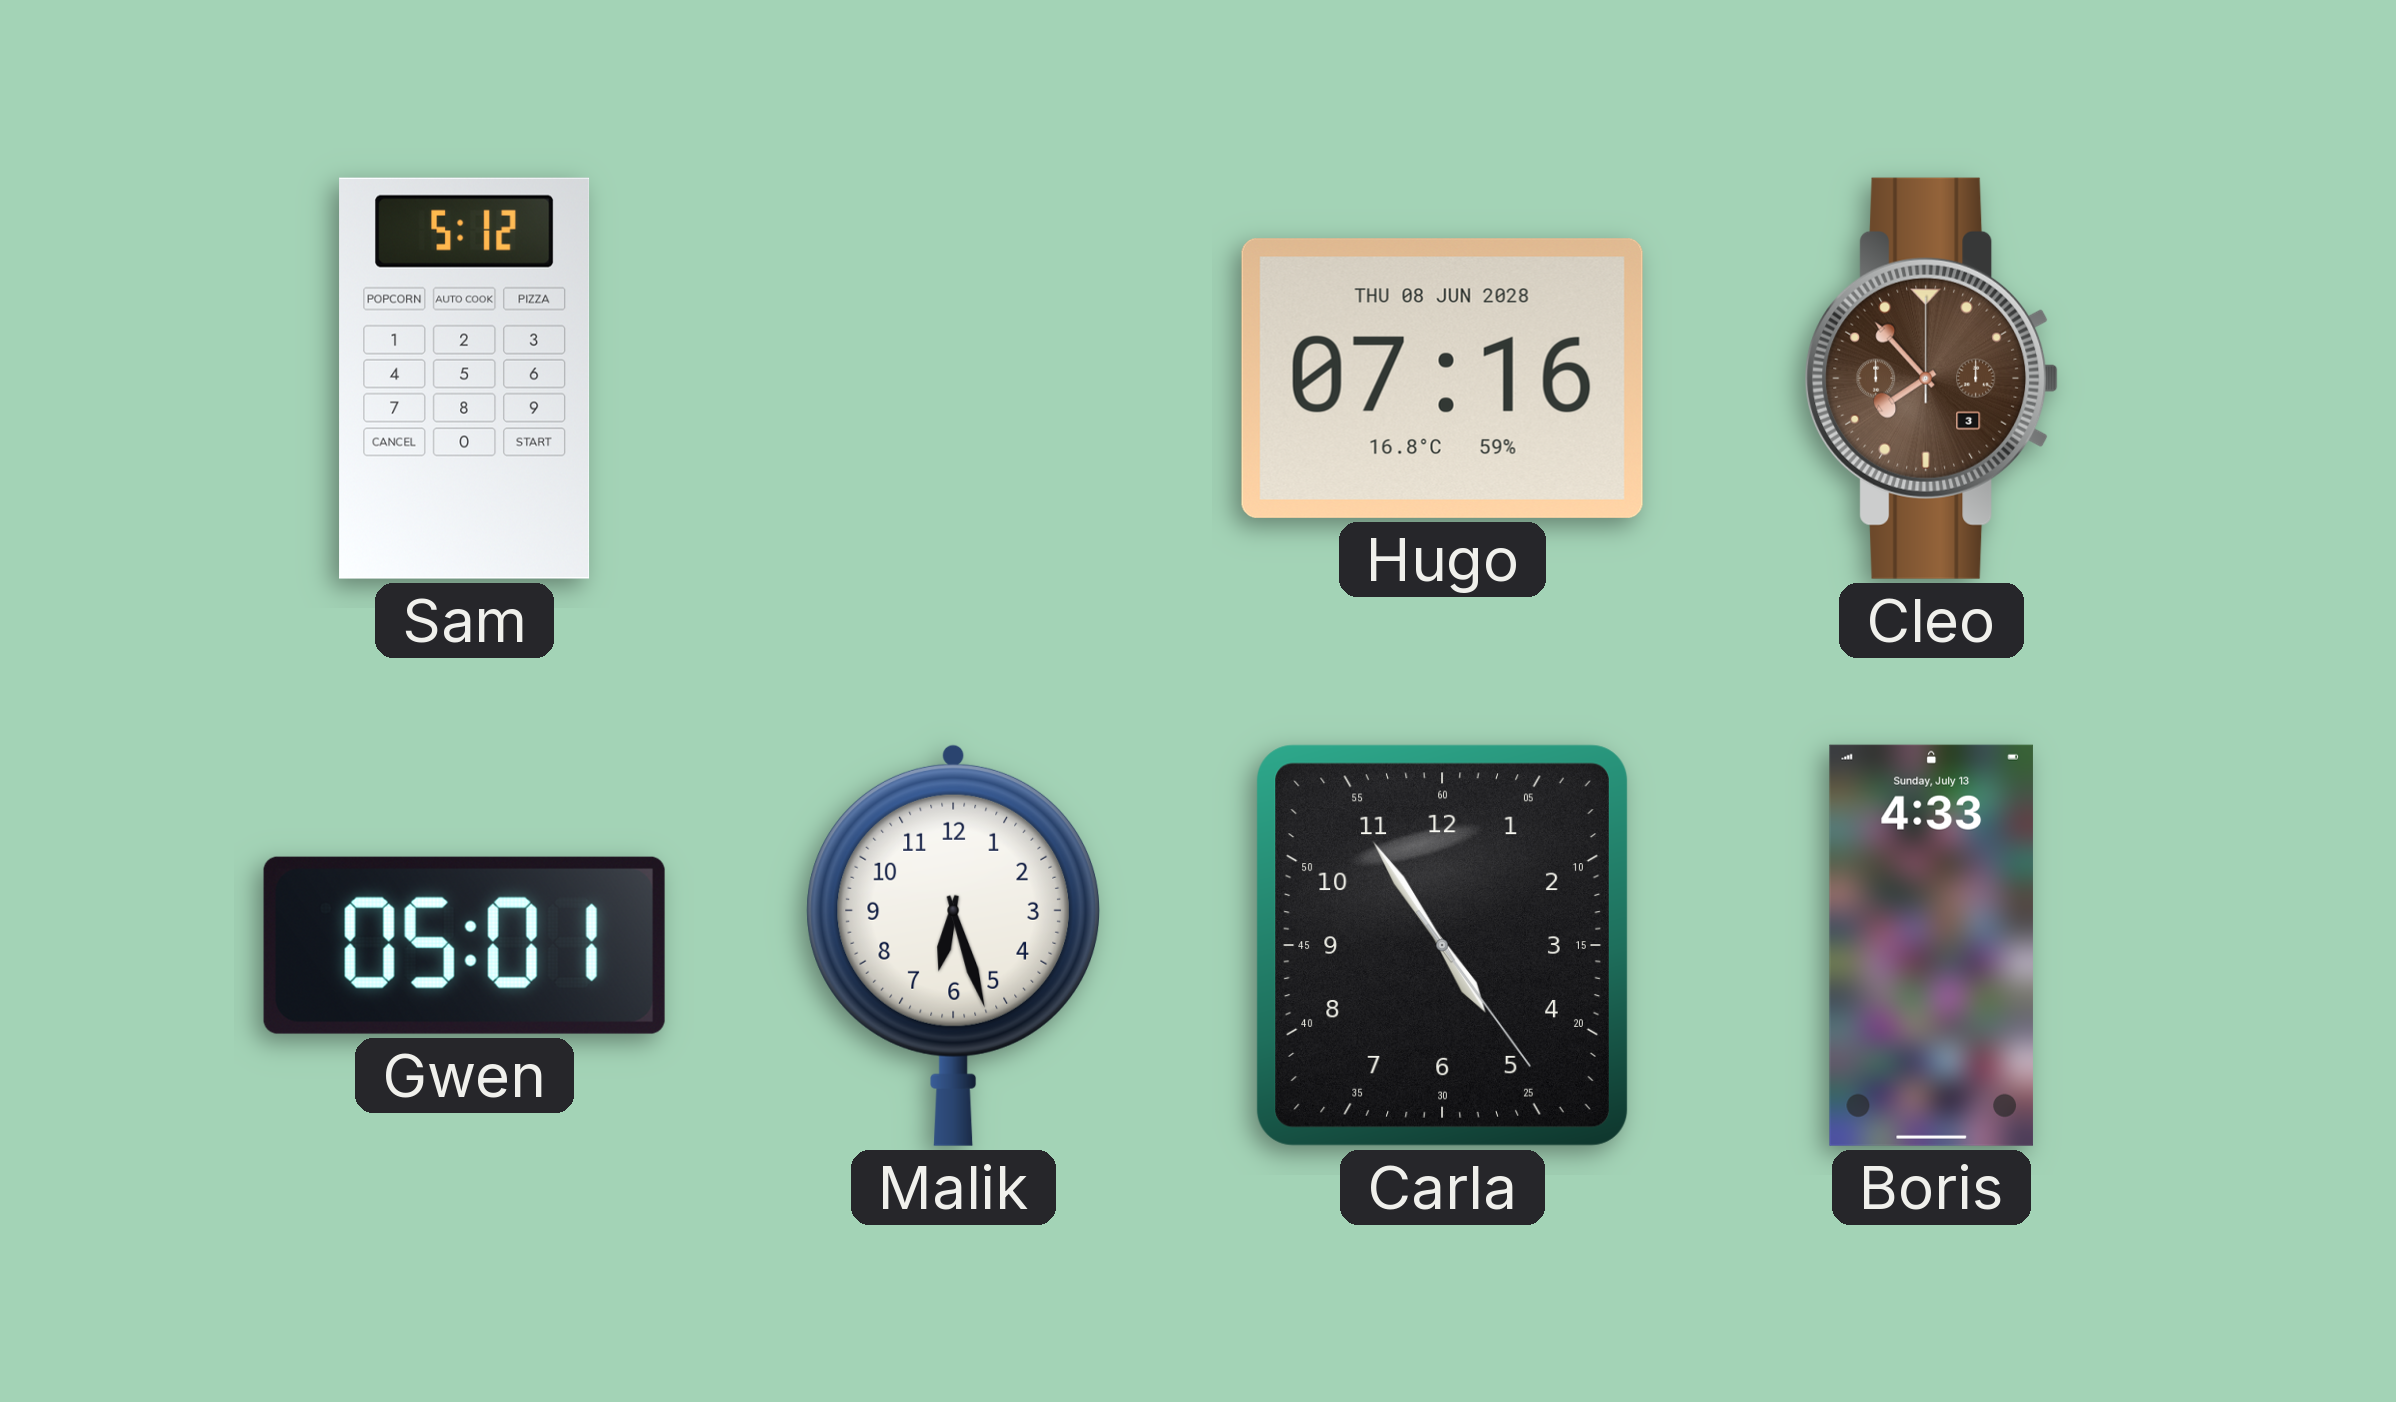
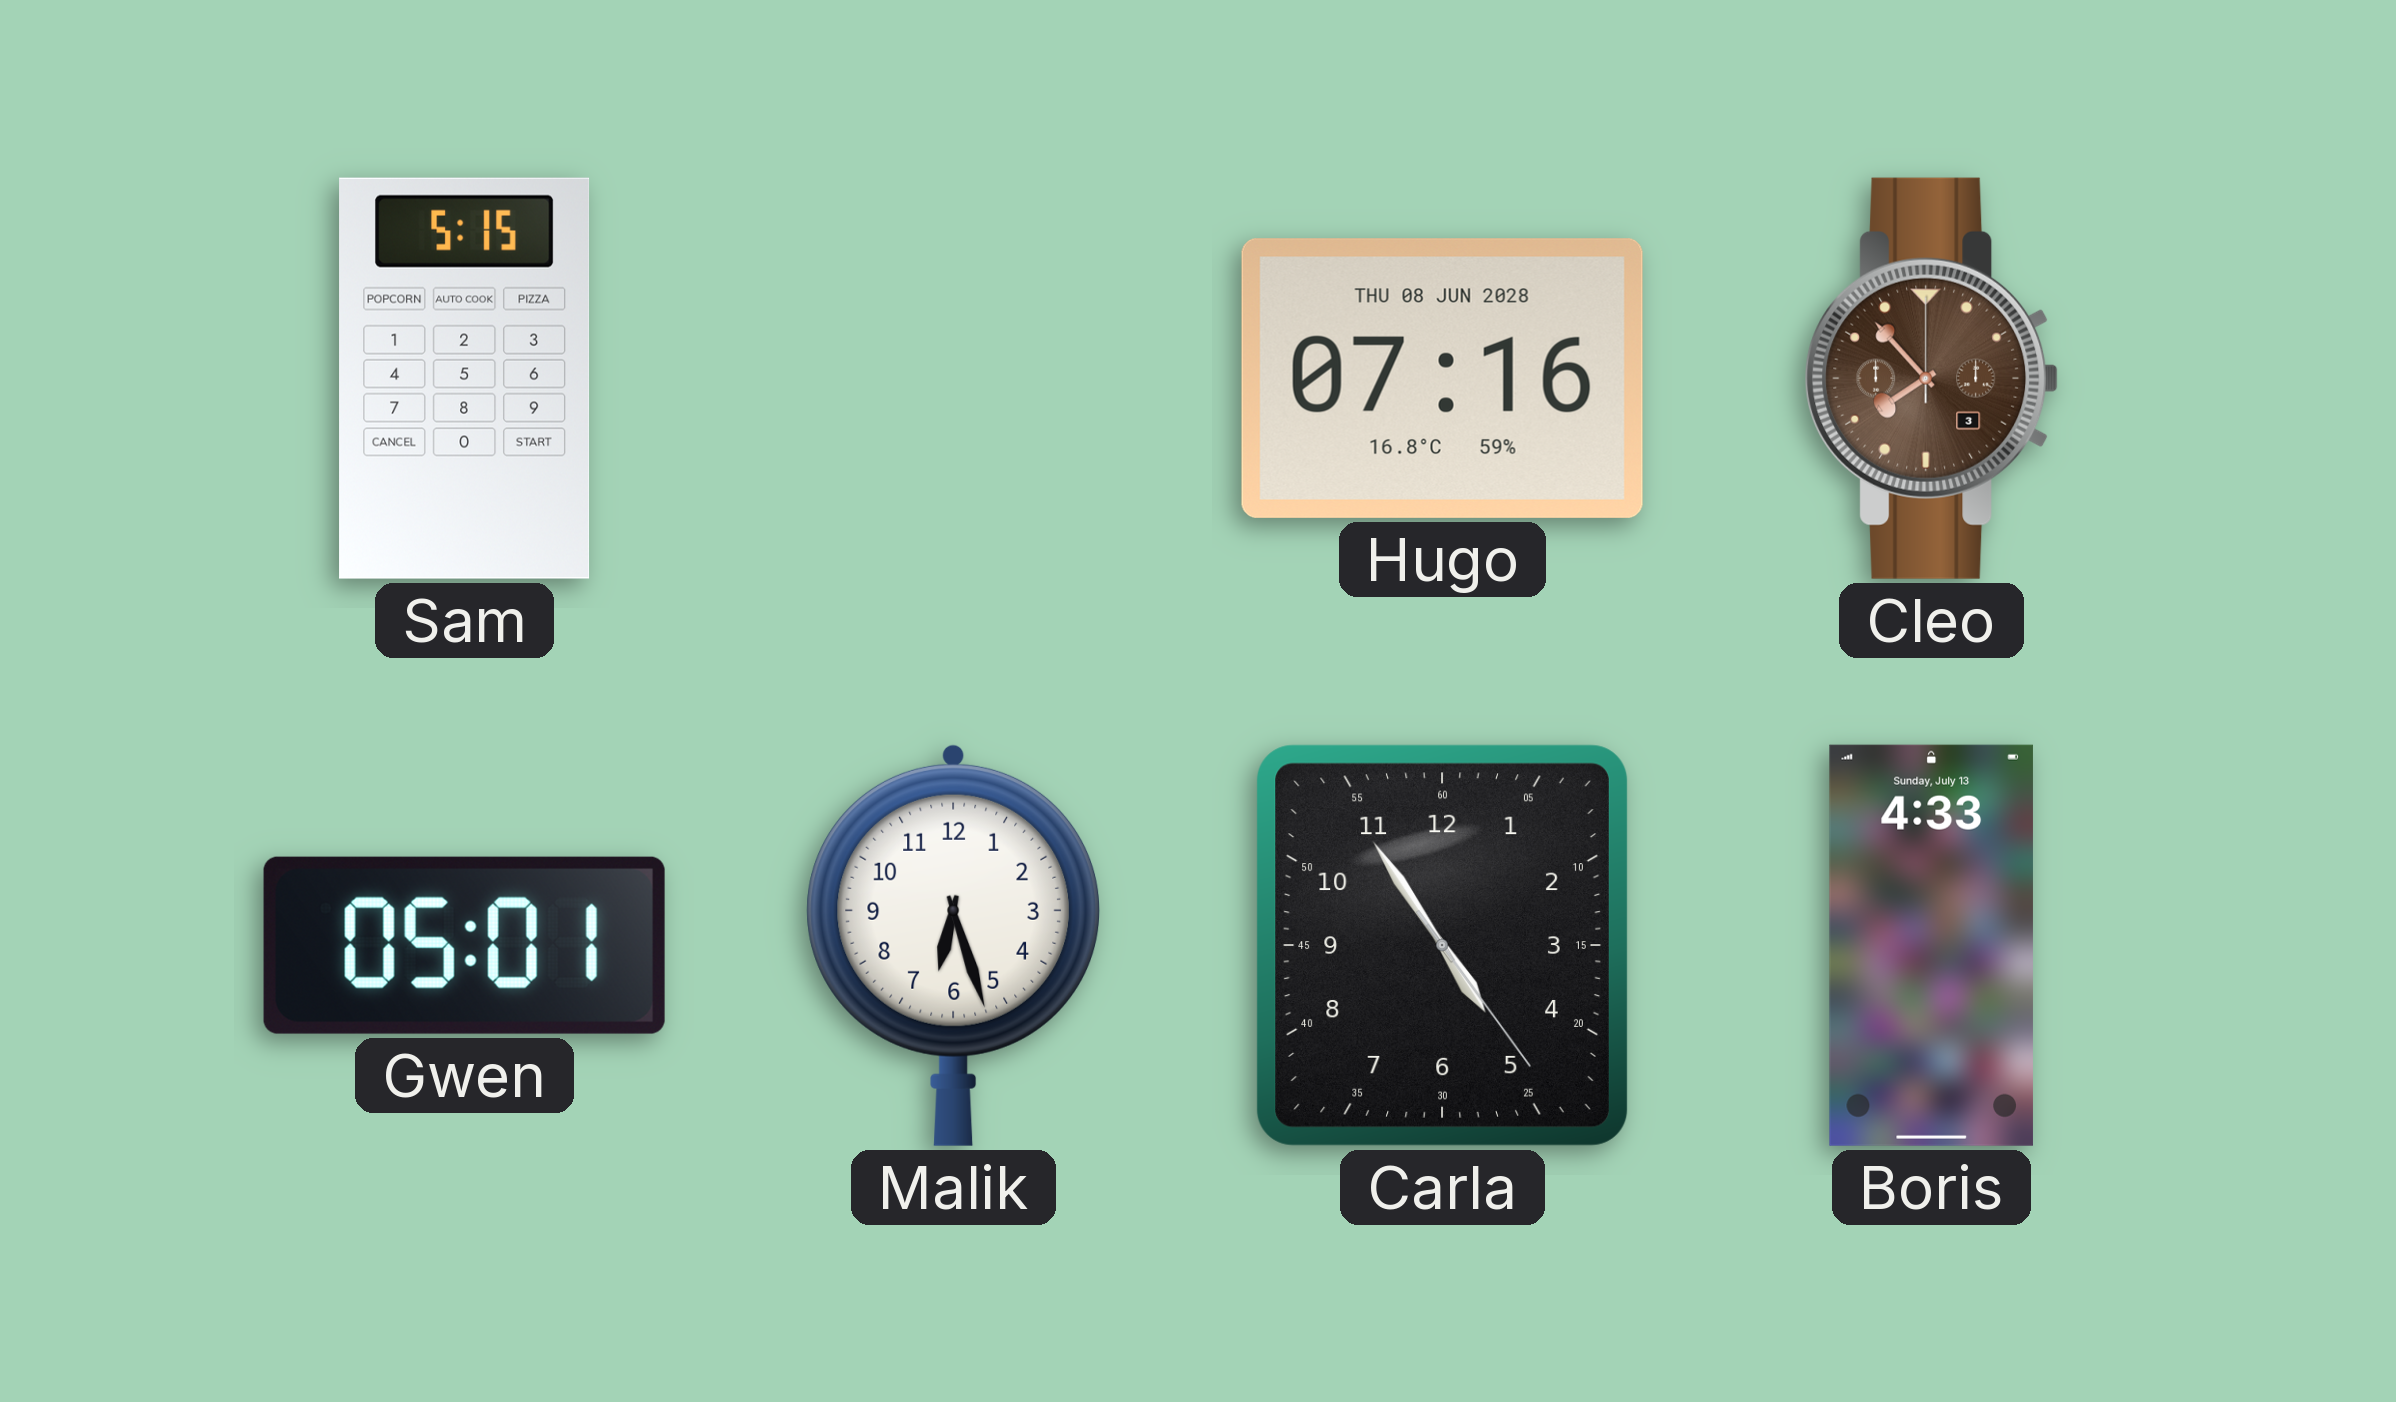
Sam: 5:12 -> 5:15 (465, 378)
